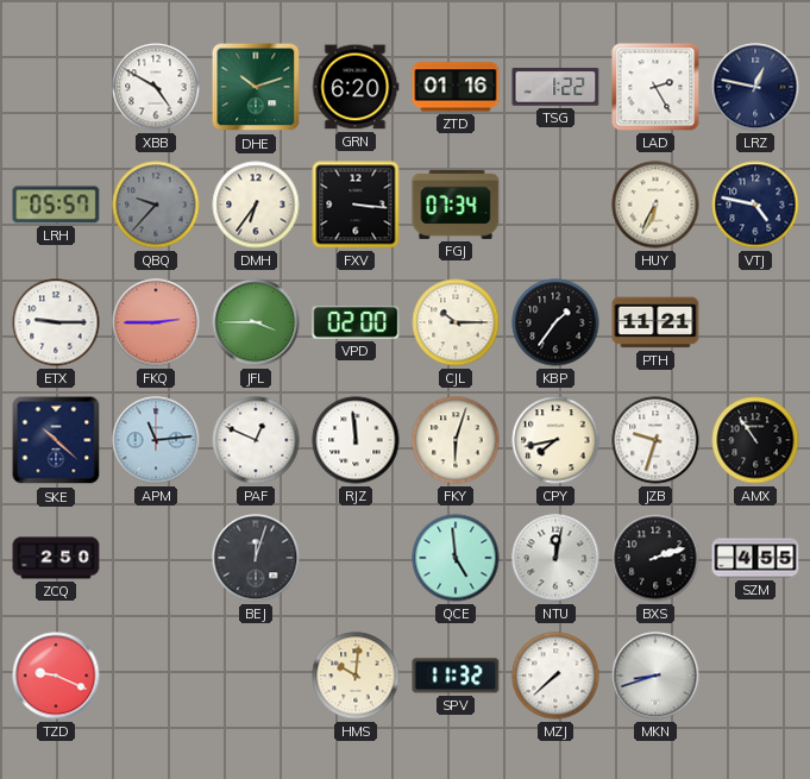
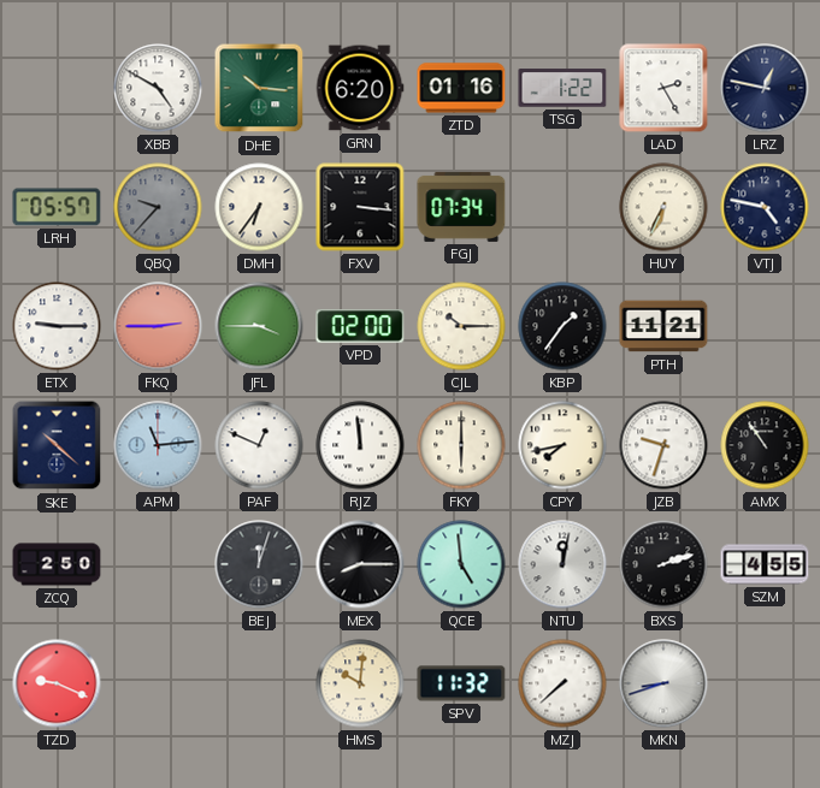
DHE: 10:12 -> 10:16 (259, 88)
FKY: 6:03 -> 6:00 (461, 445)
MEX: none -> 8:15 (360, 564)
